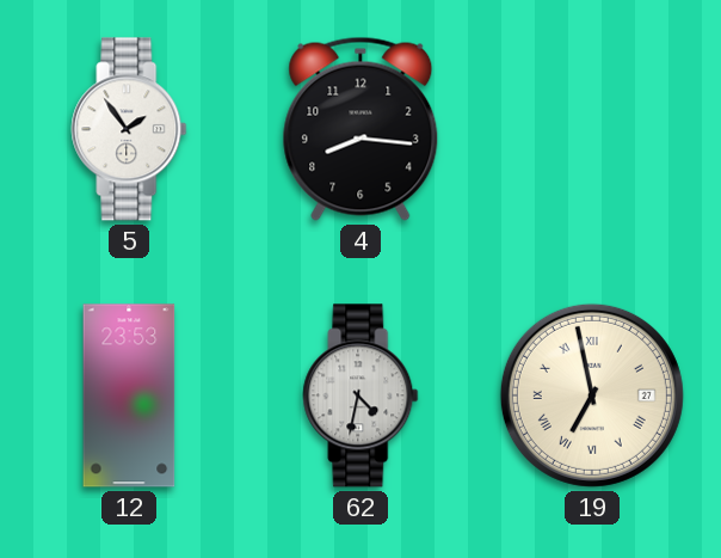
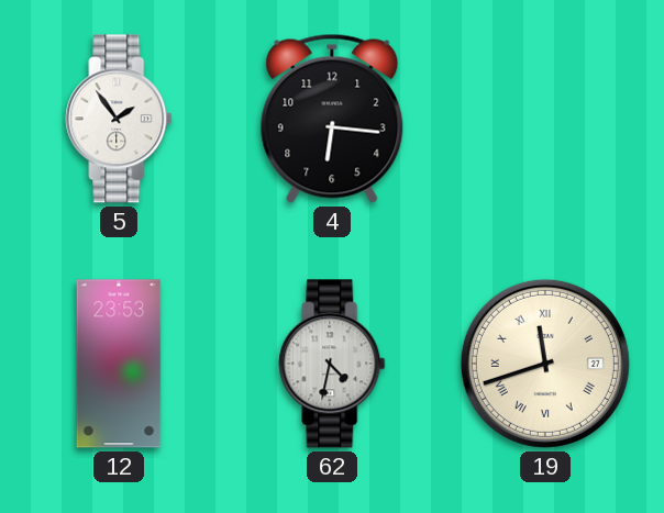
4: 8:16 -> 6:16 (332, 119)
19: 6:58 -> 11:42 (545, 364)
